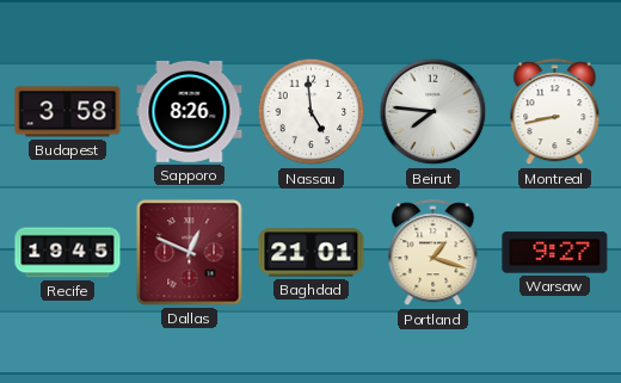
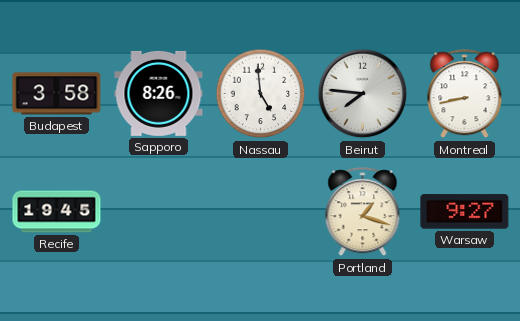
Dallas: 12:49 -> none (190, 253)
Baghdad: 21:01 -> none (312, 253)
